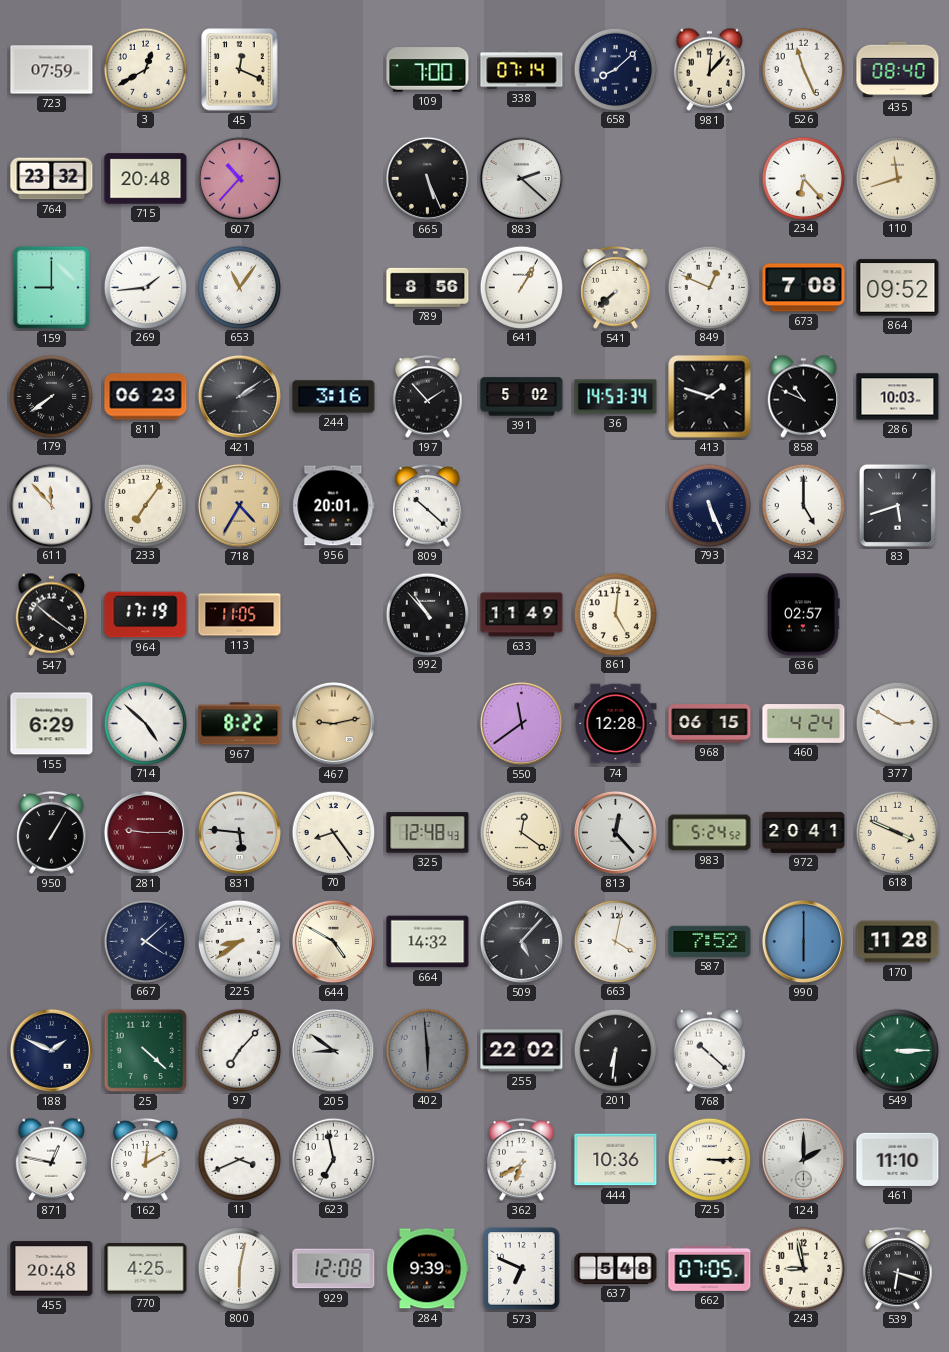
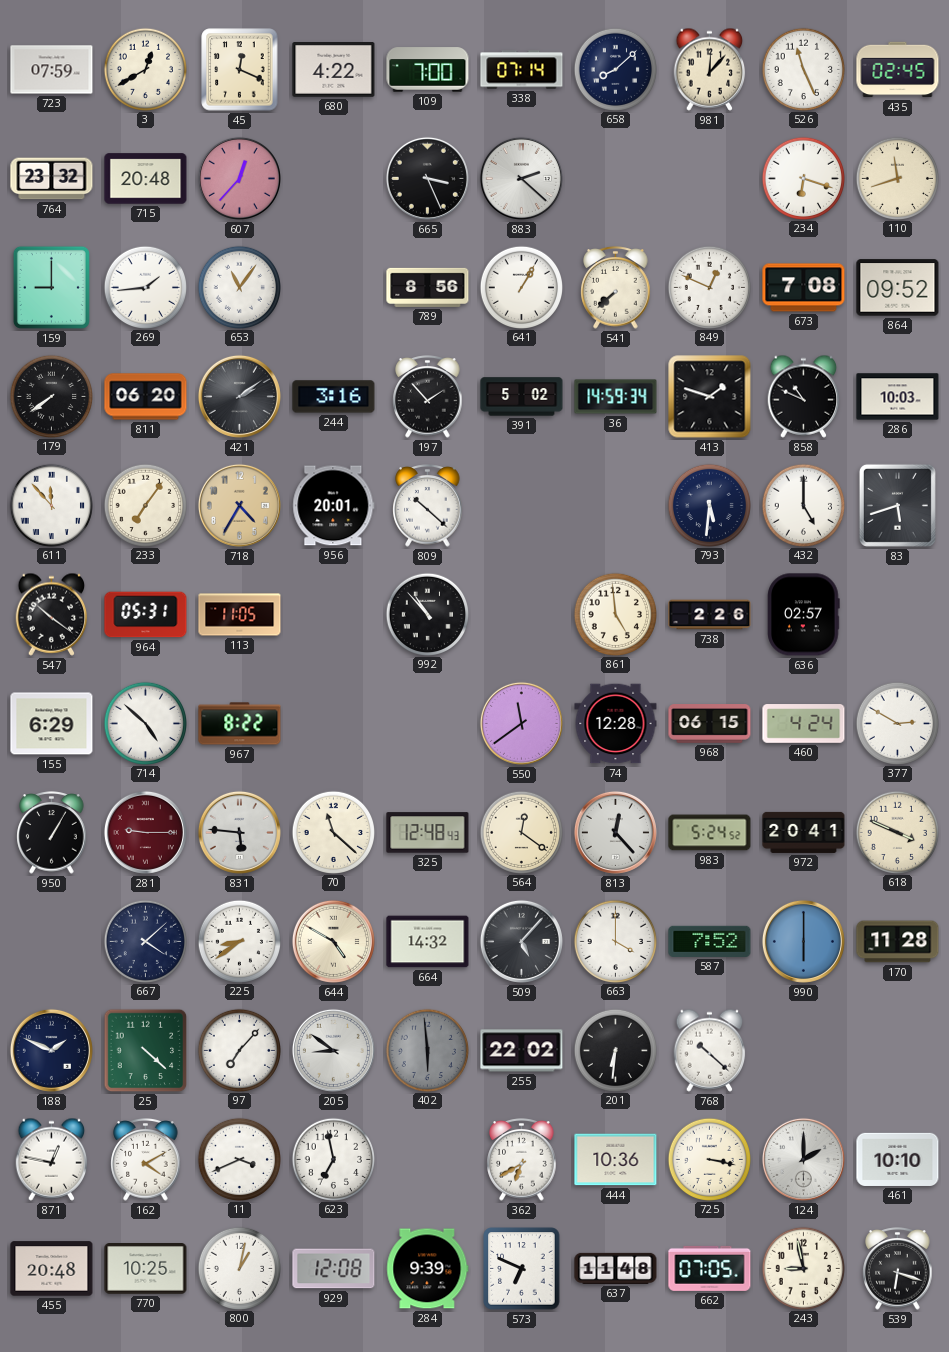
680: none -> 4:22 (334, 70)
435: 08:40 -> 02:45 (898, 70)
607: 10:37 -> 12:37 (239, 178)
665: 5:26 -> 3:26 (427, 178)
234: 6:23 -> 6:18 (803, 178)
811: 06:23 -> 06:20 (146, 397)
36: 14:53 -> 14:59 (616, 397)
793: 5:26 -> 5:31 (709, 505)
964: 17:19 -> 05:31 (146, 615)
633: 11:49 -> none (522, 615)
861: 5:01 -> 4:59 (615, 614)
738: none -> 2:26 (710, 615)
467: 9:13 -> none (333, 723)
70: 8:24 -> 11:22 (333, 832)
663: 4:02 -> 4:00 (615, 941)
549: 3:15 -> none (897, 1050)
162: 12:10 -> 4:10 (146, 1160)
725: 3:15 -> 3:17 (709, 1159)
461: 11:10 -> 10:10 (898, 1159)
770: 4:25 -> 10:25 (146, 1269)
800: 6:02 -> 1:02 (239, 1268)
637: 5:48 -> 11:48 (616, 1268)
